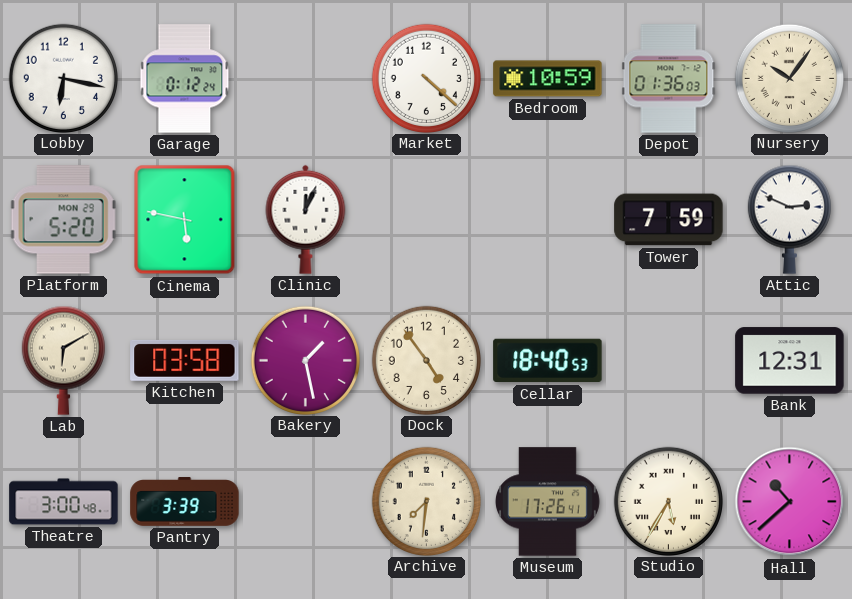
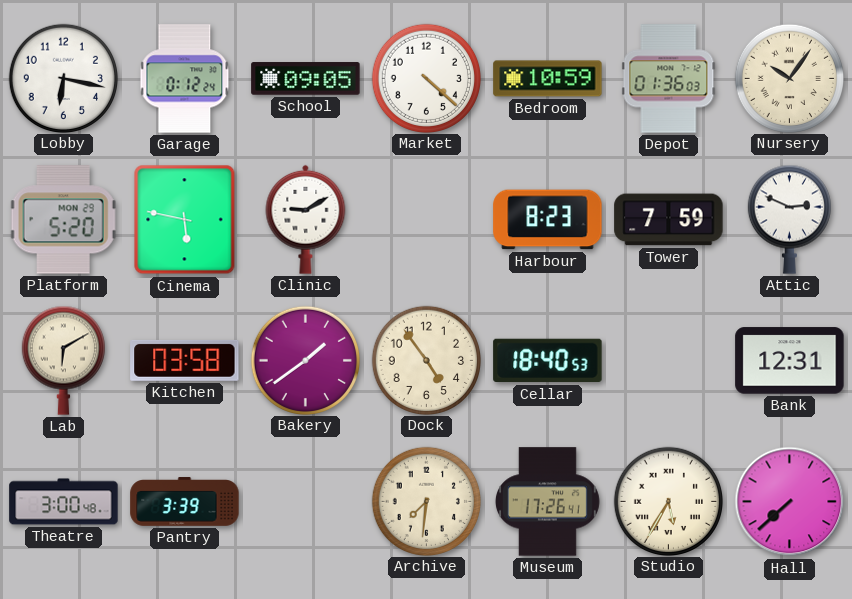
School: none -> 09:05 (306, 79)
Clinic: 12:04 -> 9:10 (306, 219)
Harbour: none -> 8:23 (548, 220)
Bakery: 1:28 -> 1:39 (305, 360)
Hall: 10:38 -> 7:38 (790, 502)
